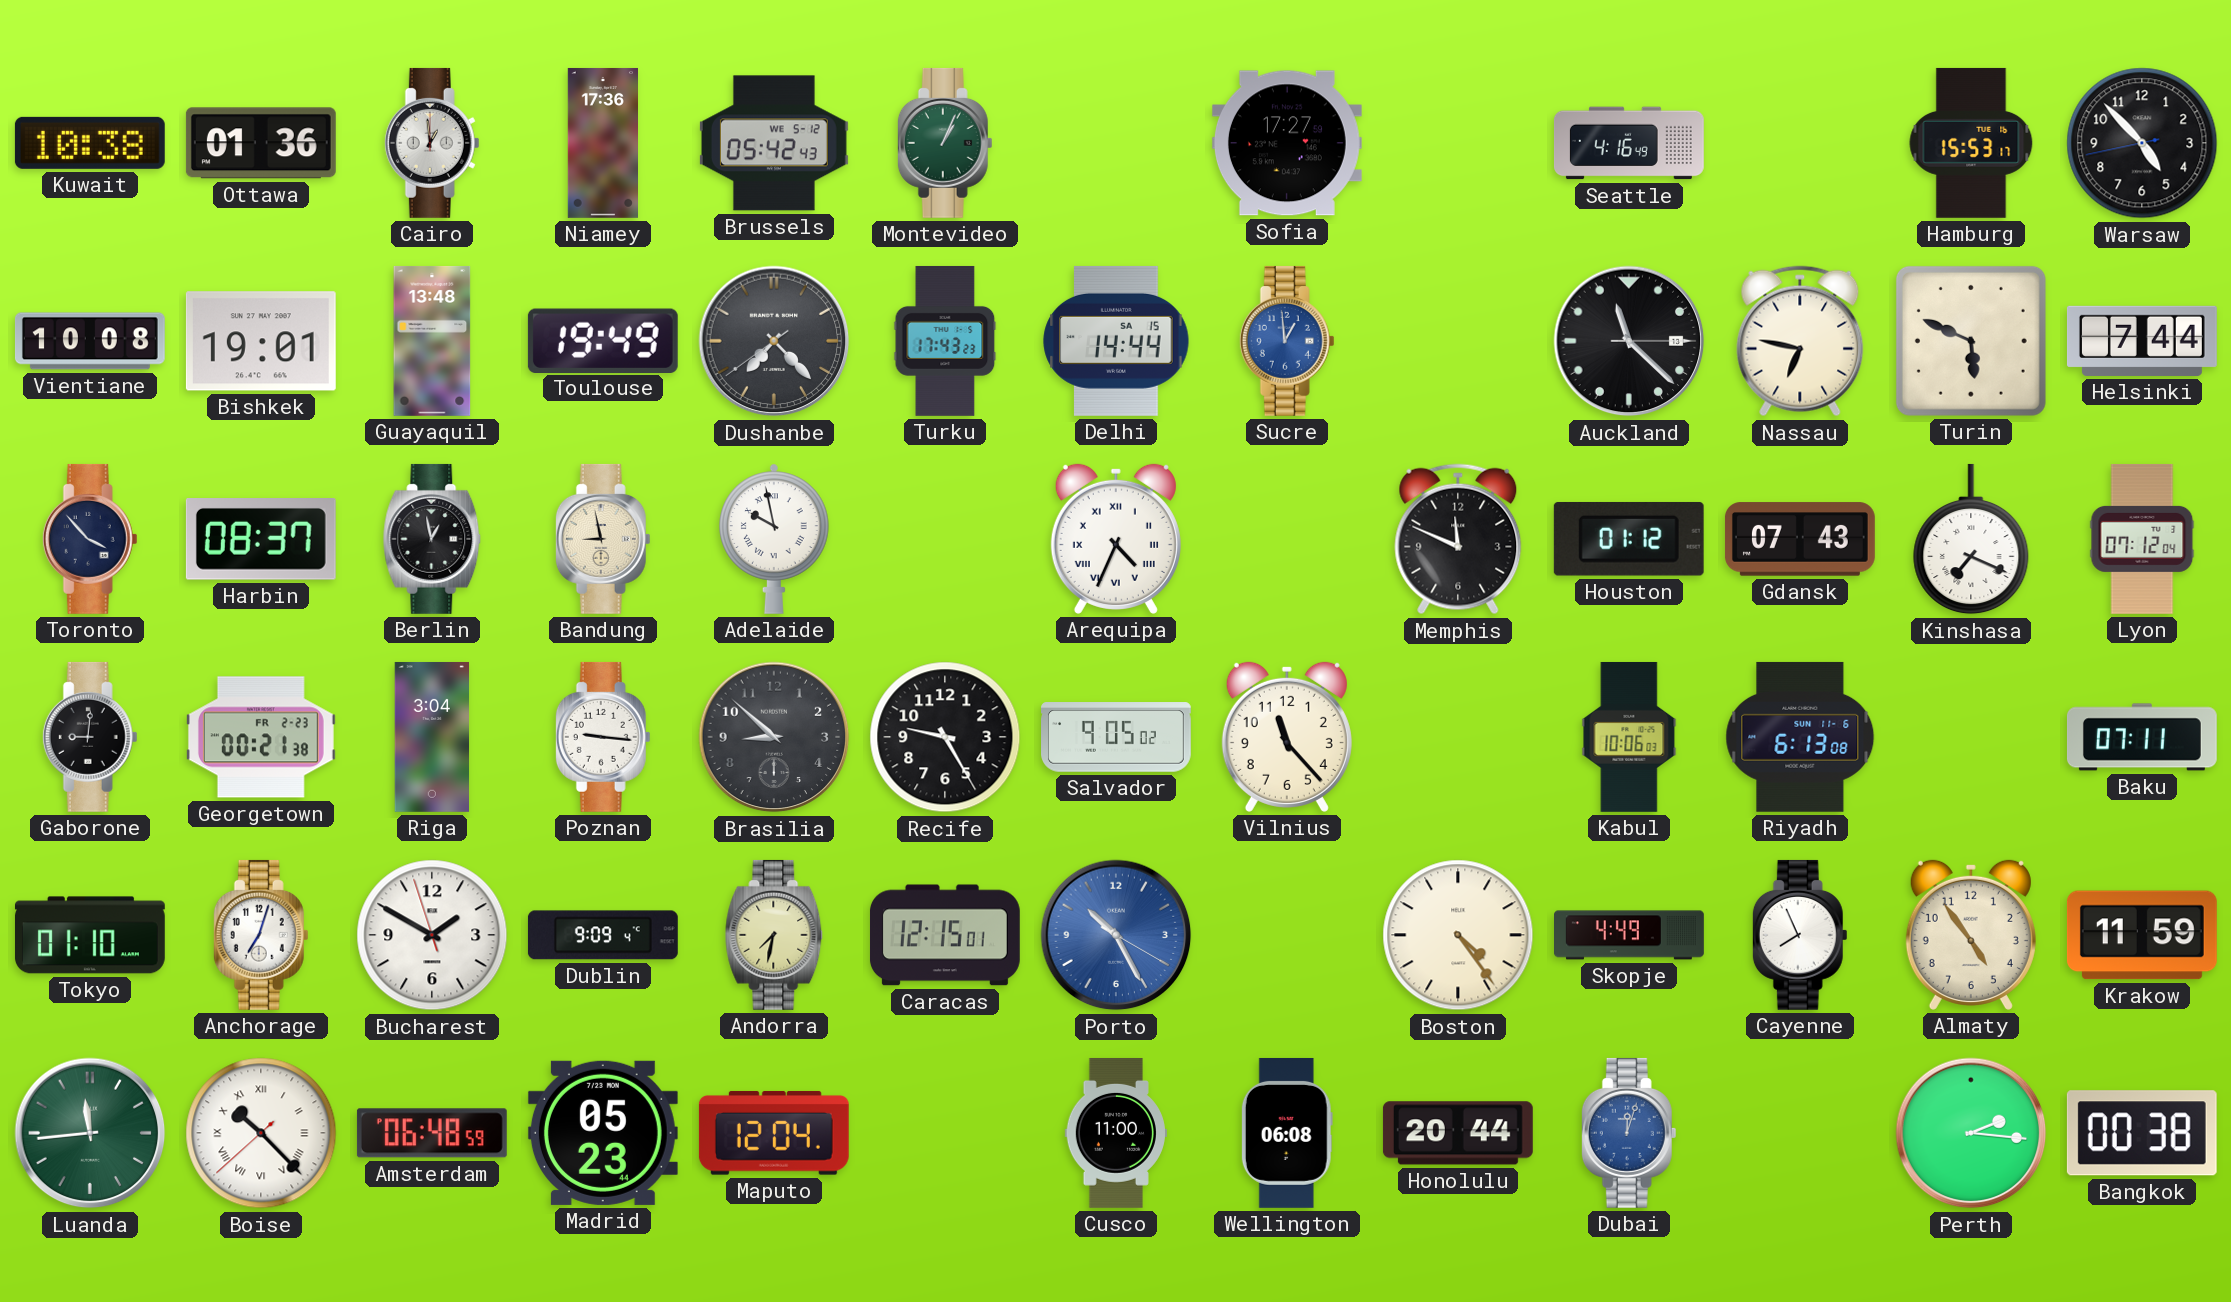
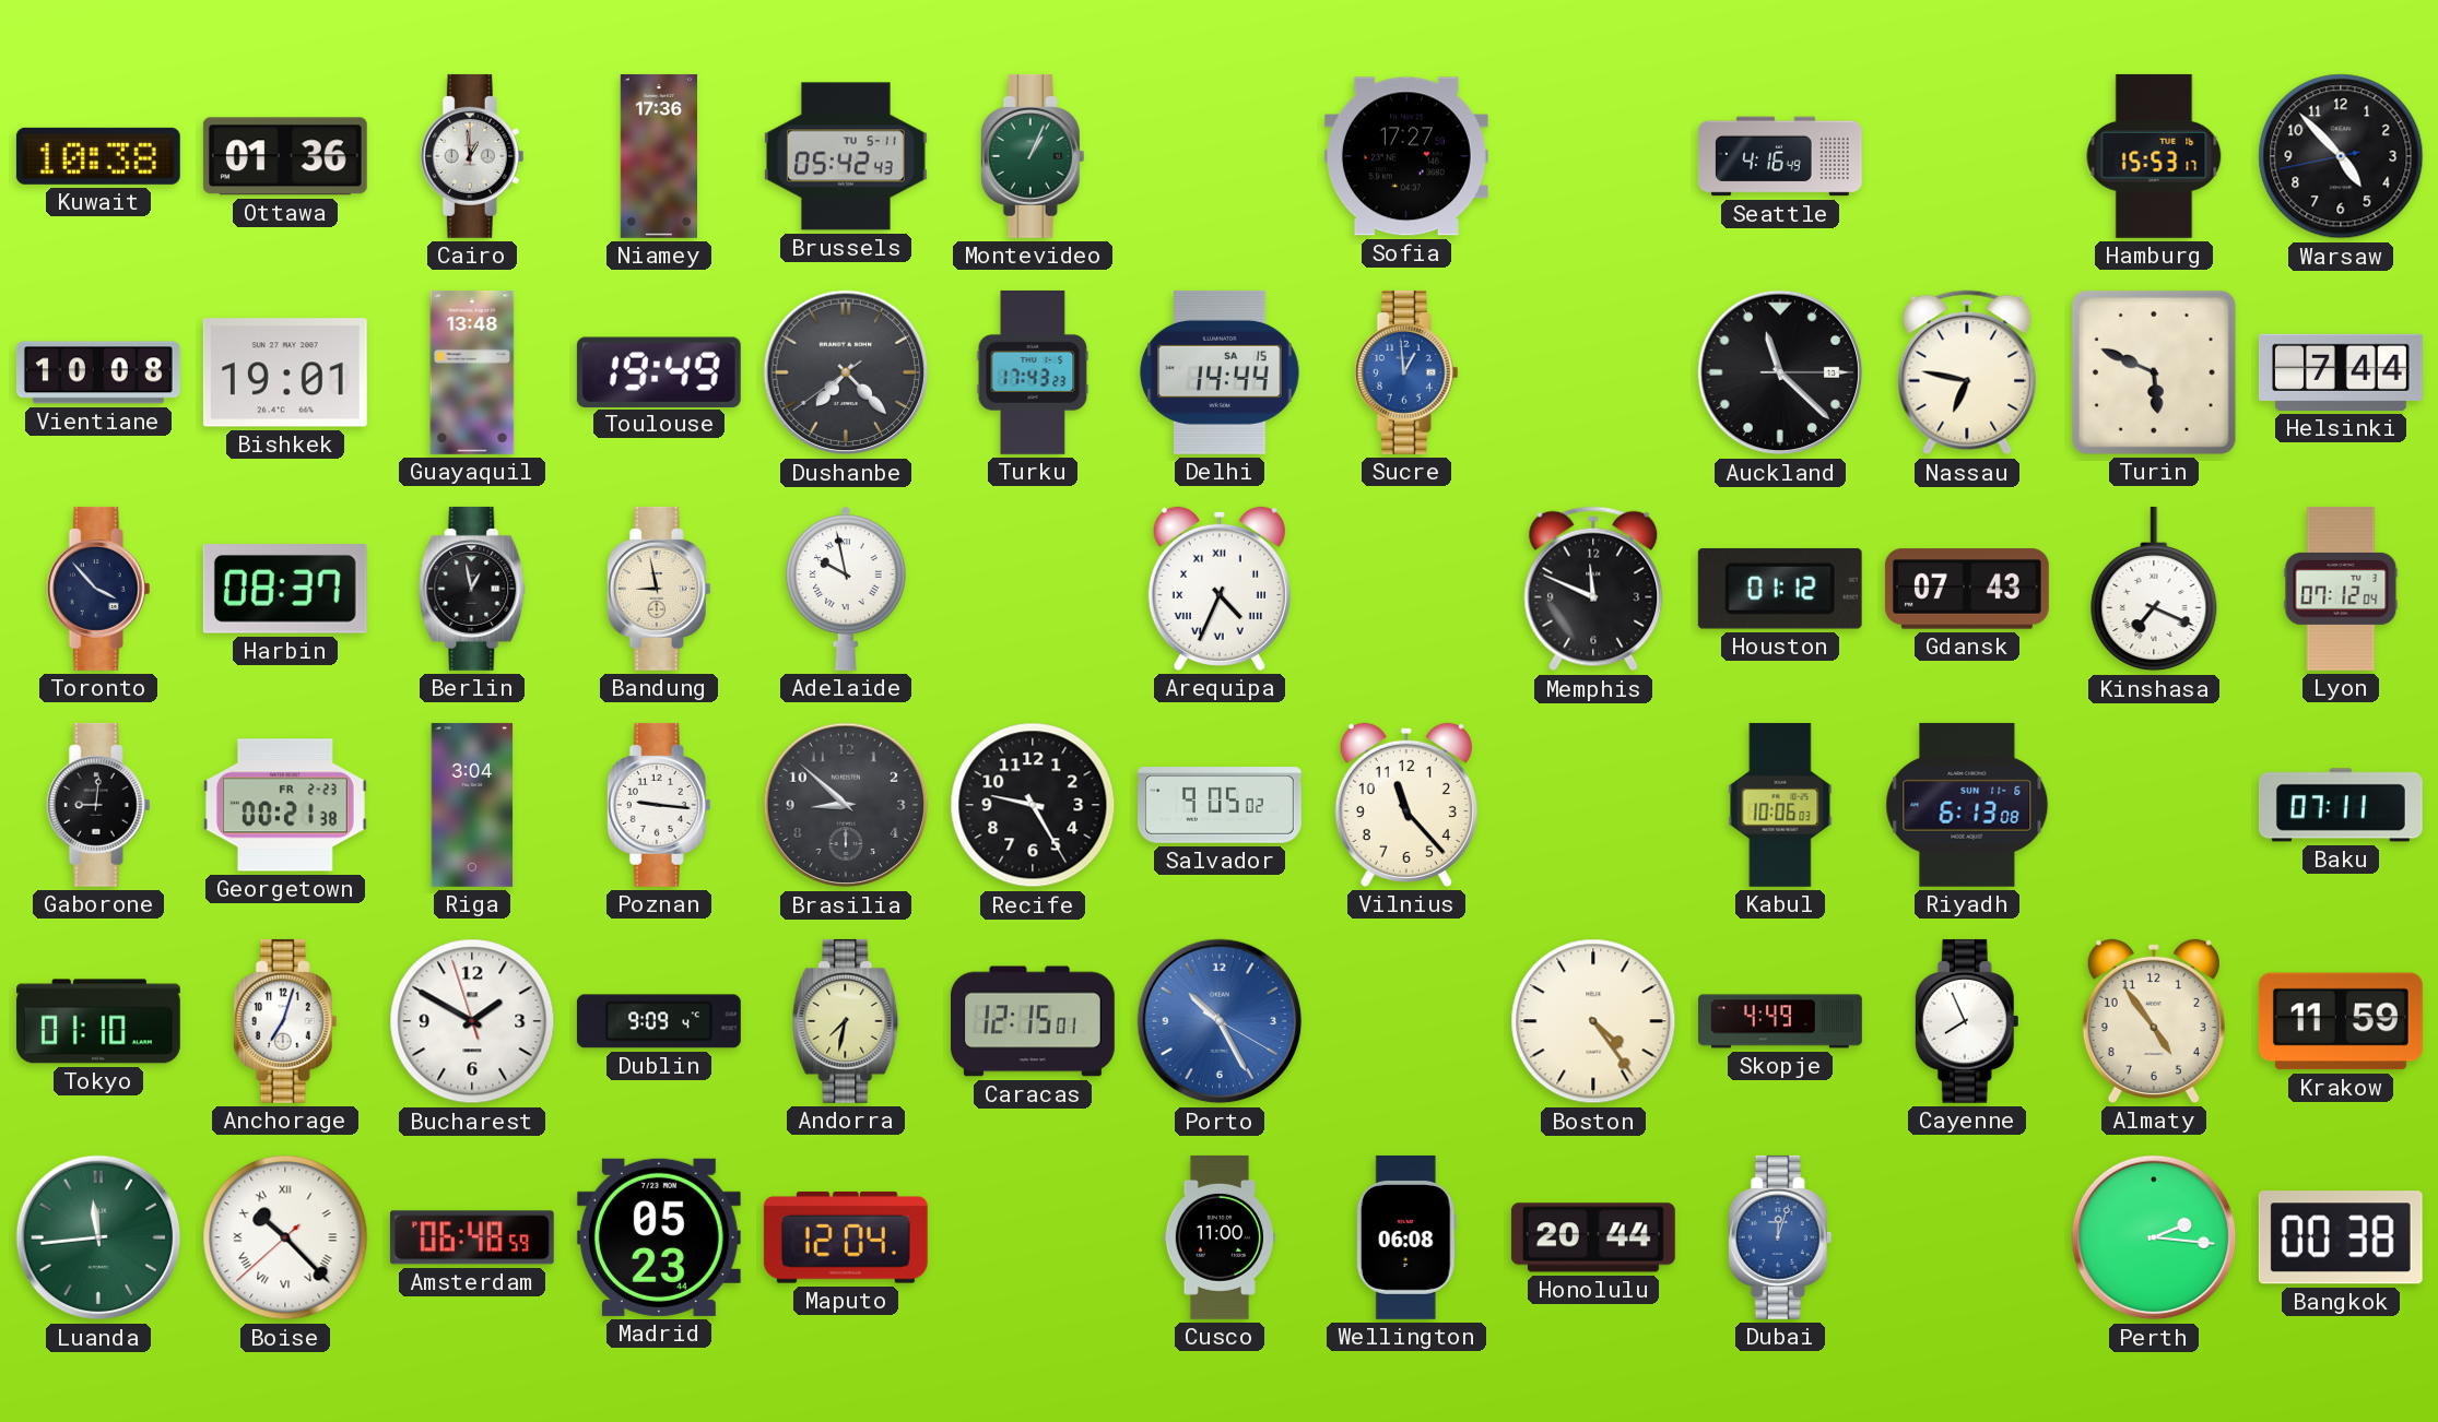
Brussels date: WE 5-12 -> TU 5-11 (846, 156)
